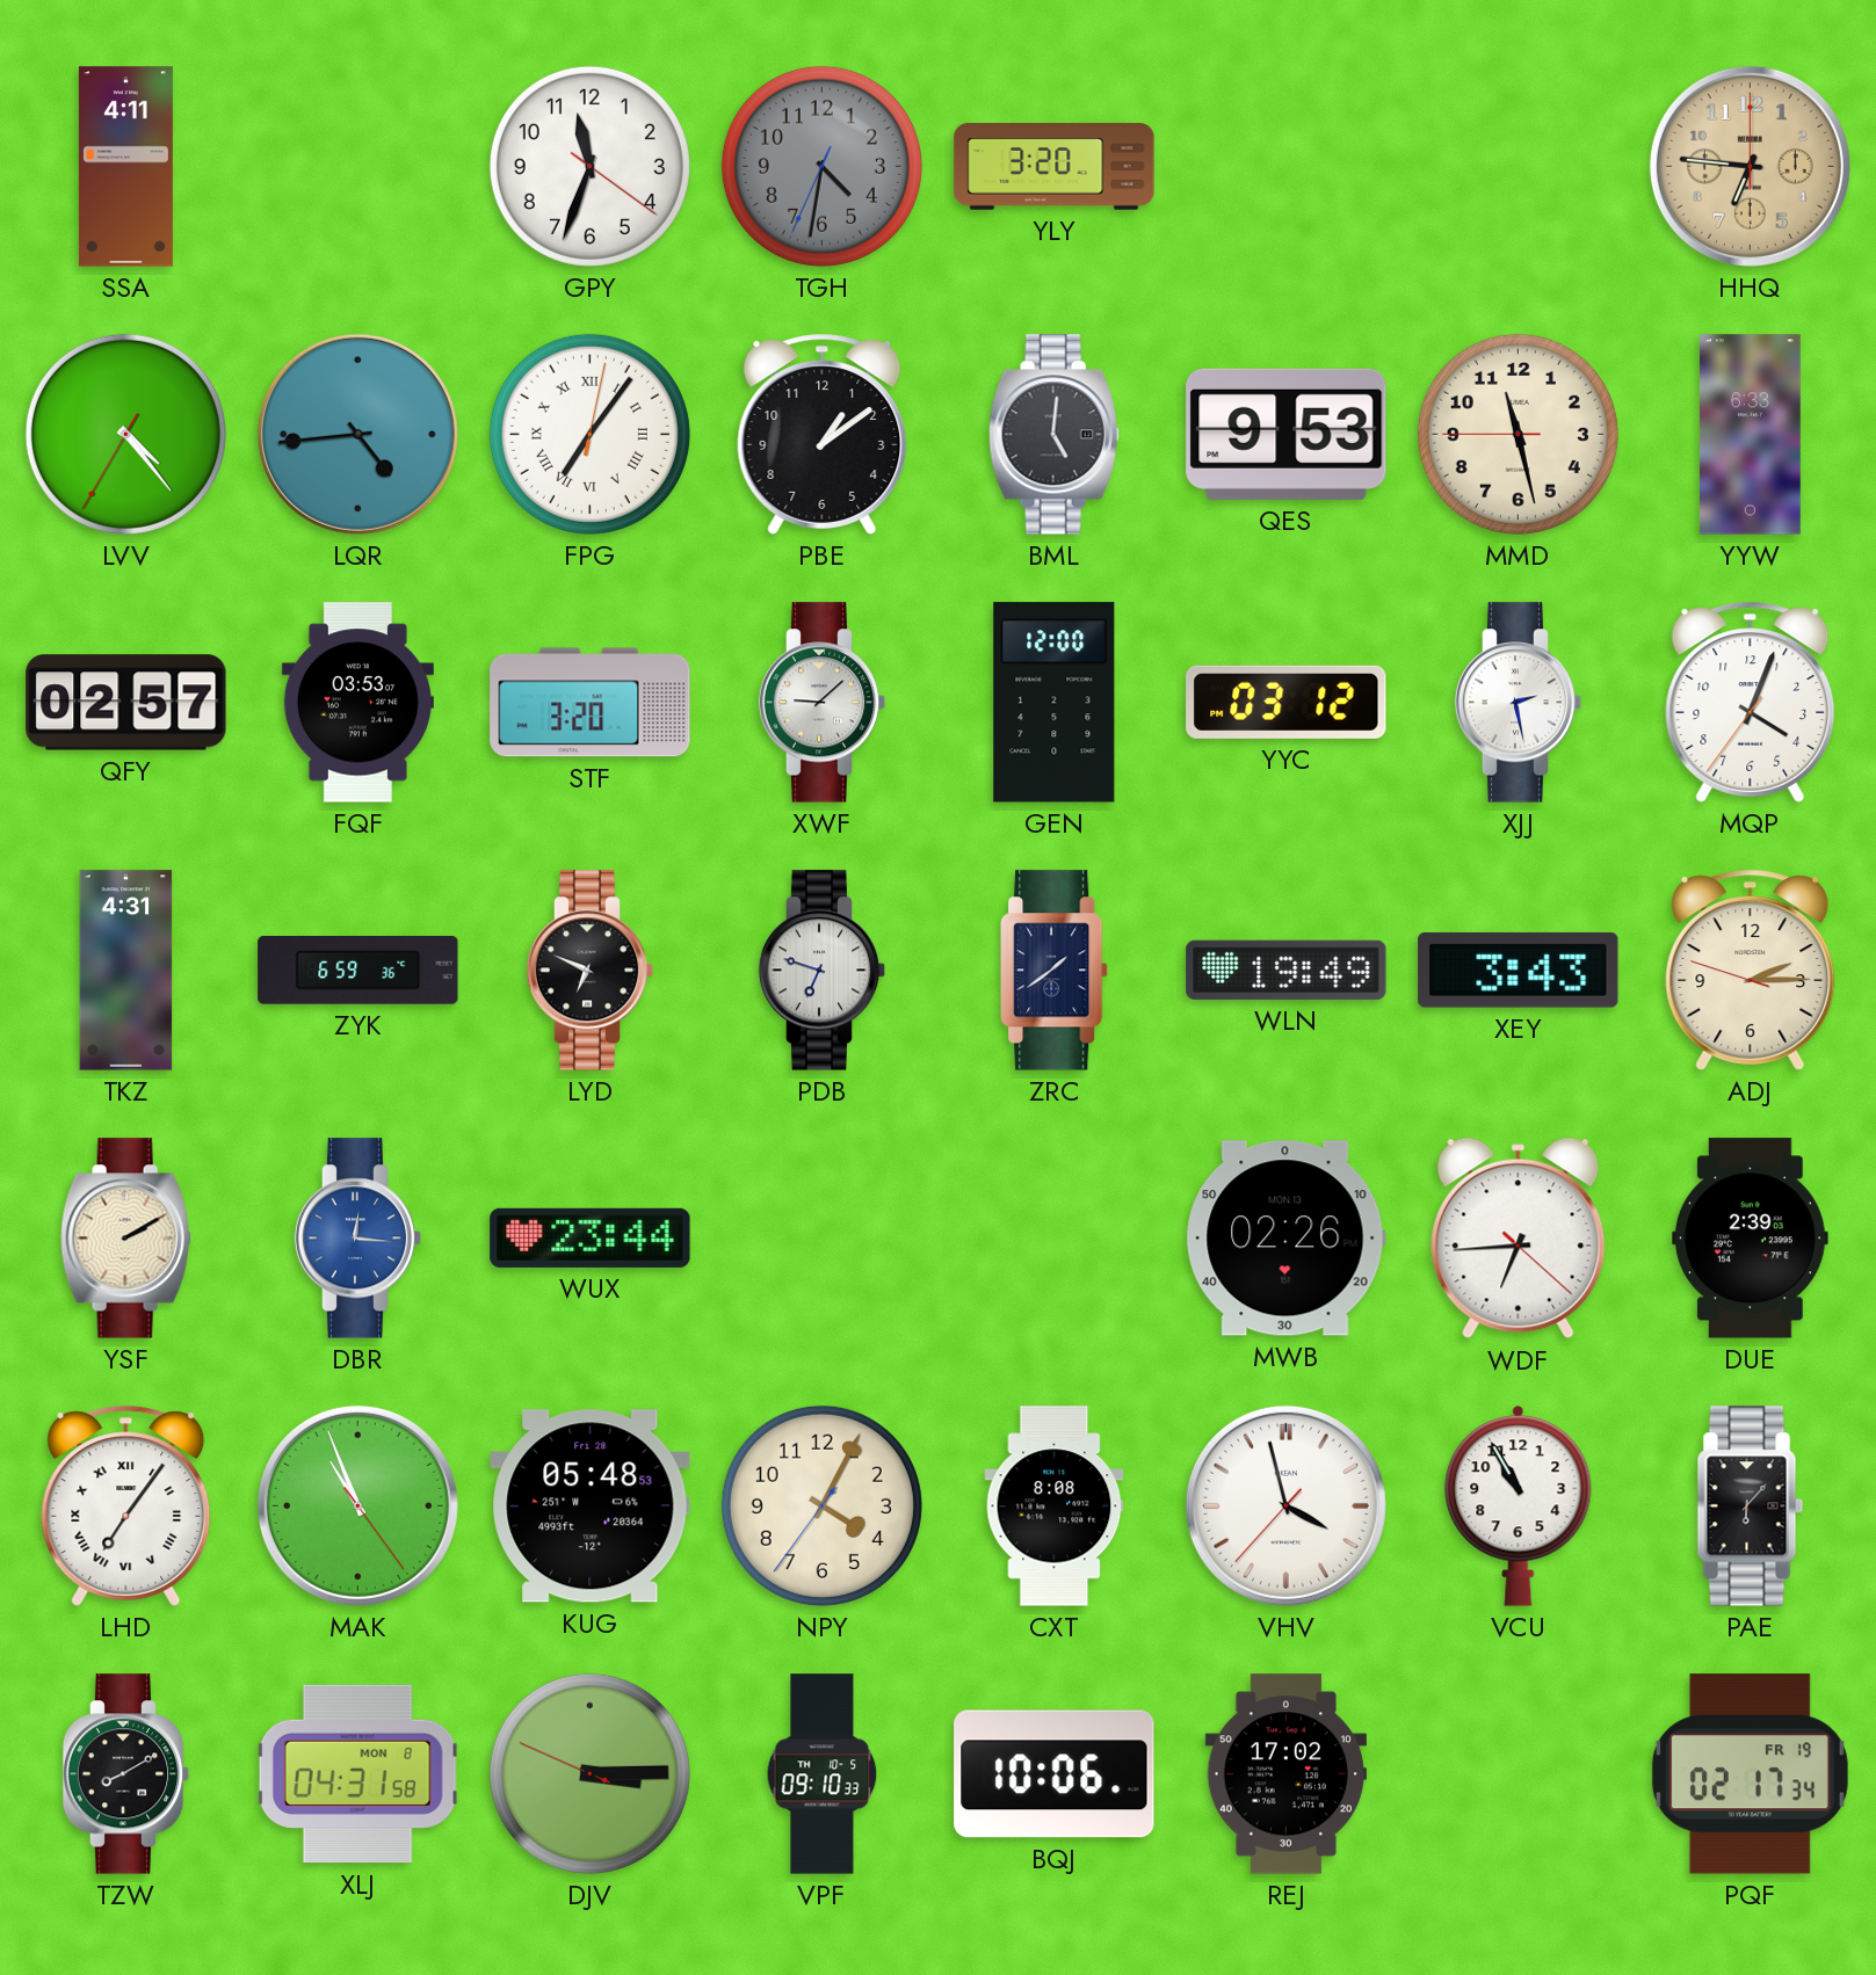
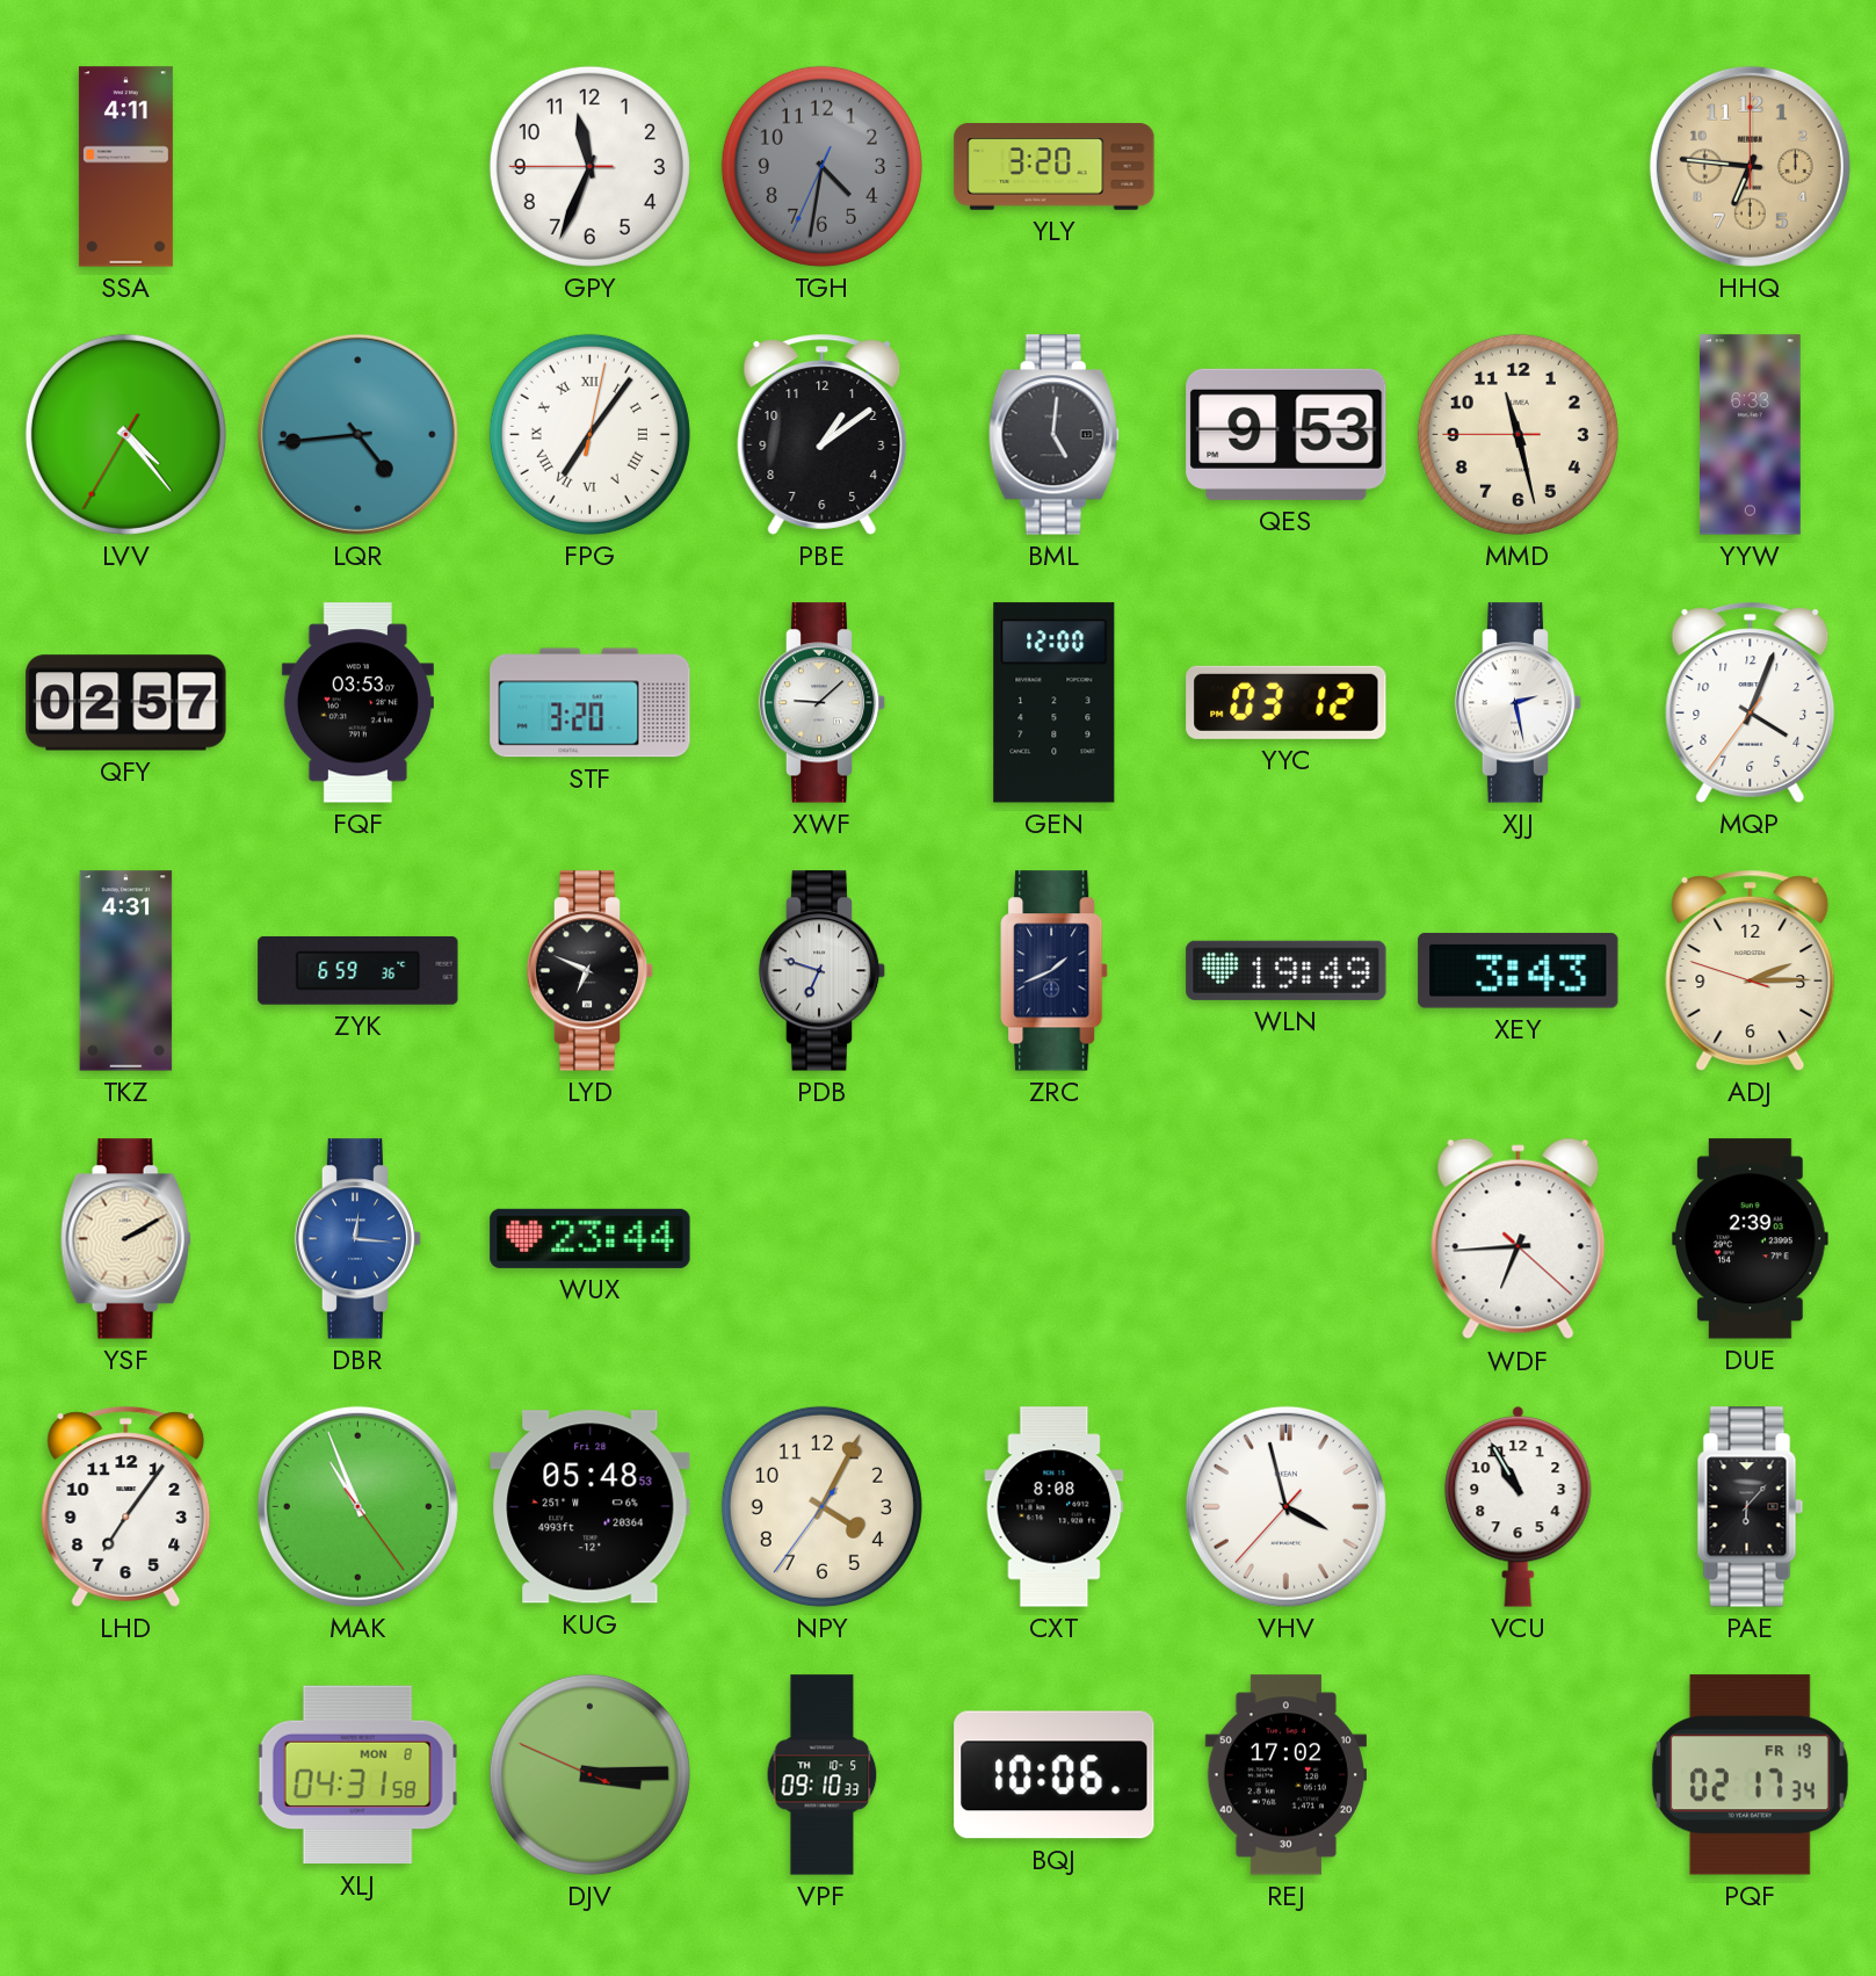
GPY: 11:33:21 -> 11:33:45 (589, 166)
ZRC: 1:39 -> 1:41 (1055, 971)
MWB: 02:26 -> none (1285, 1239)
LHD numerals: Roman -> Arabic (126, 1506)
TZW: 8:10 -> none (126, 1774)
